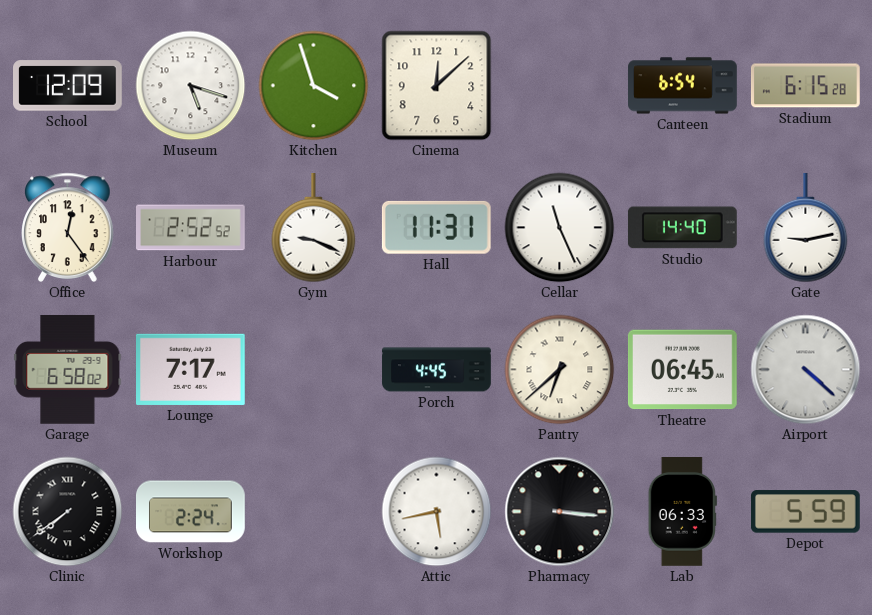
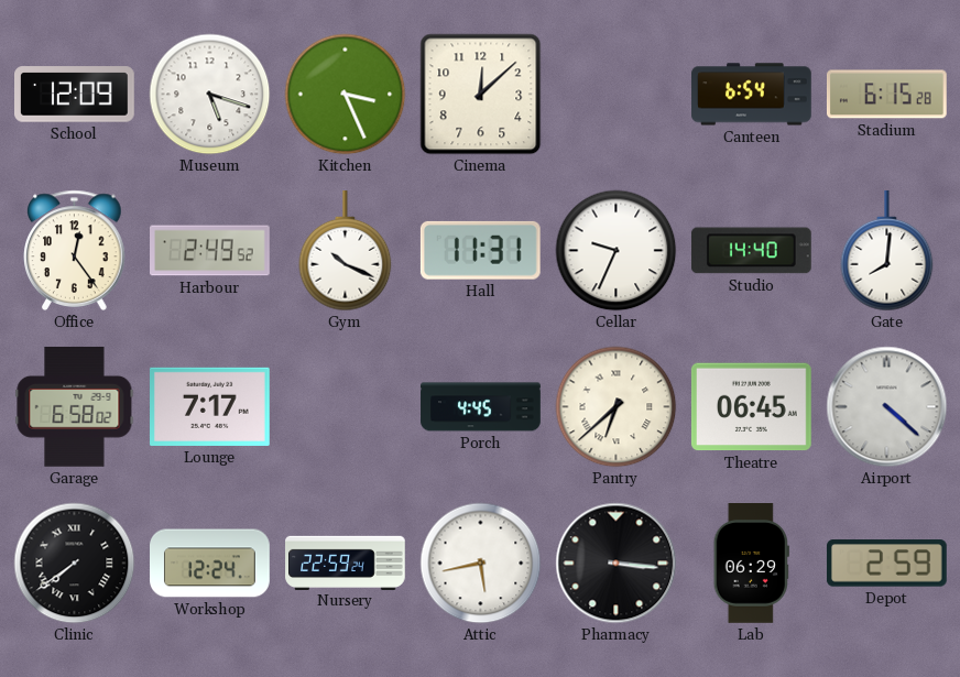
Kitchen: 3:57 -> 3:26 (346, 95)
Harbour: 2:52 -> 2:49 (210, 251)
Gym: 9:19 -> 10:19 (346, 252)
Cellar: 11:26 -> 9:34 (617, 251)
Gate: 9:13 -> 8:01 (887, 252)
Workshop: 2:24 -> 12:24 (210, 564)
Nursery: none -> 22:59 (346, 563)
Lab: 06:33 -> 06:29 (751, 564)
Depot: 5:59 -> 2:59 (886, 564)
